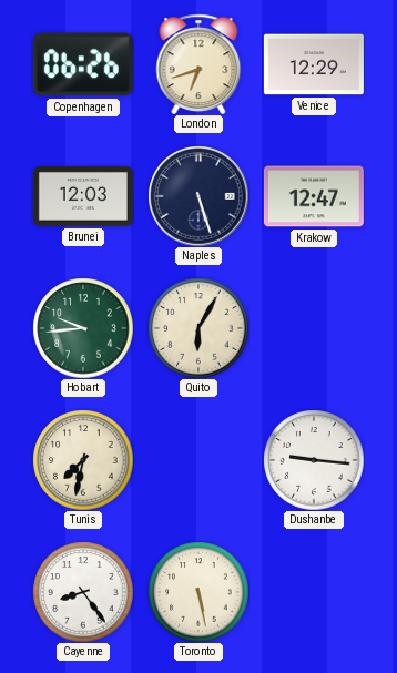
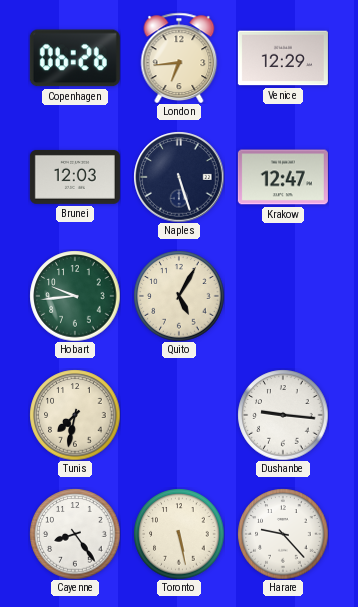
London: 6:42 -> 6:44 (179, 57)
Quito: 6:05 -> 5:05 (179, 296)
Harare: none -> 9:23 (283, 534)
